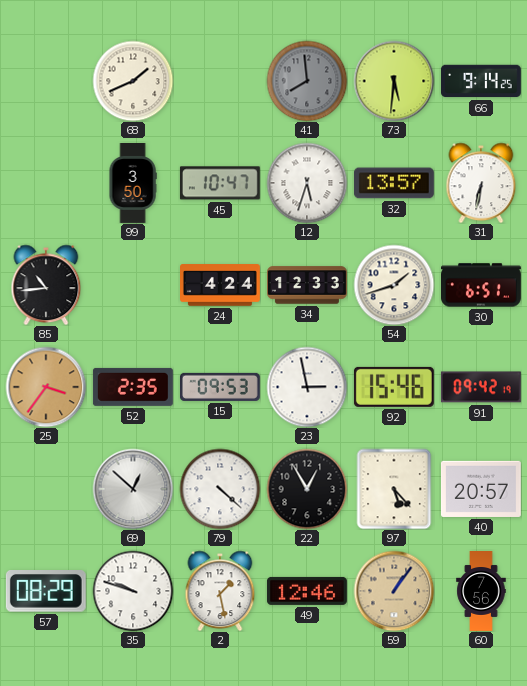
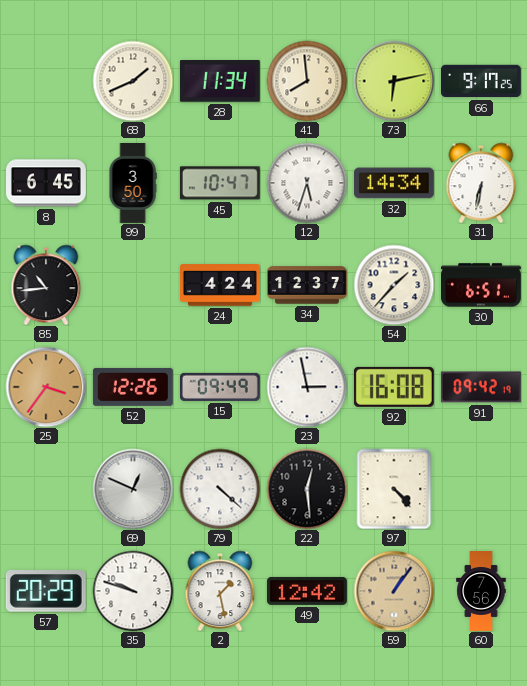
28: none -> 11:34 (220, 82)
41 dial: grey -> cream (307, 81)
73: 5:31 -> 6:13 (394, 81)
66: 9:14 -> 9:17 (481, 81)
8: none -> 6:45 (47, 183)
32: 13:57 -> 14:34 (394, 183)
34: 12:33 -> 12:37 (308, 285)
54: 1:42 -> 1:37 (394, 285)
52: 2:35 -> 12:26 (133, 387)
15: 09:53 -> 09:49 (220, 387)
92: 15:46 -> 16:08 (394, 387)
69: 12:52 -> 12:49 (133, 489)
22: 12:55 -> 12:29 (307, 489)
97: 5:23 -> 4:23 (394, 489)
40: 20:57 -> none (481, 489)
57: 08:29 -> 20:29 (46, 592)
49: 12:46 -> 12:42 (307, 591)
